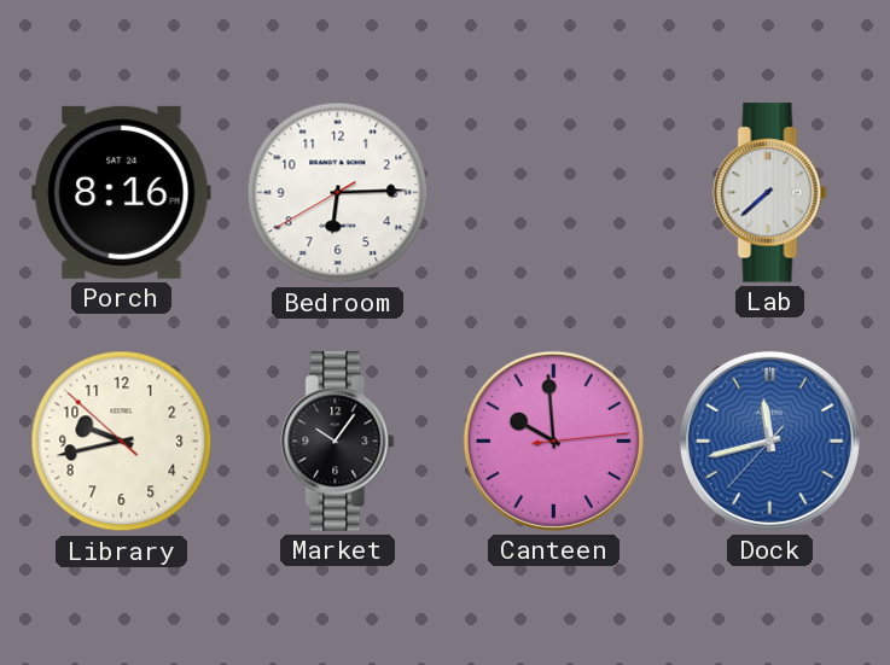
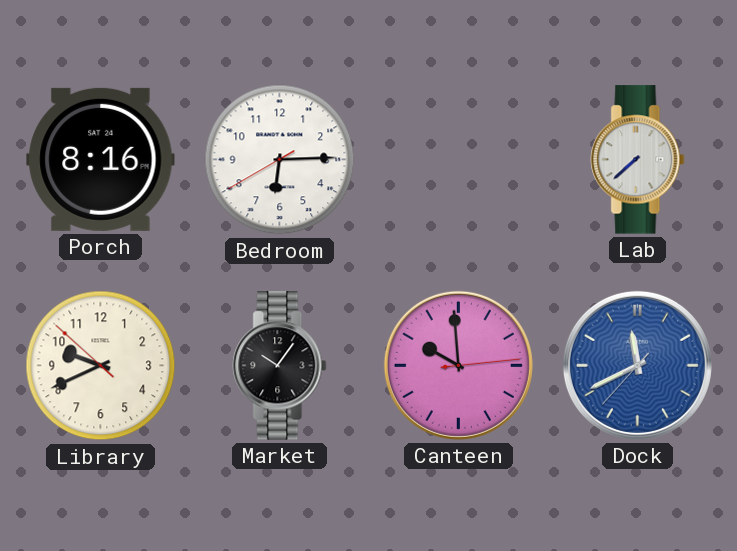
Library: 9:42 -> 9:40 (101, 366)
Dock: 11:42 -> 11:40 (637, 365)
